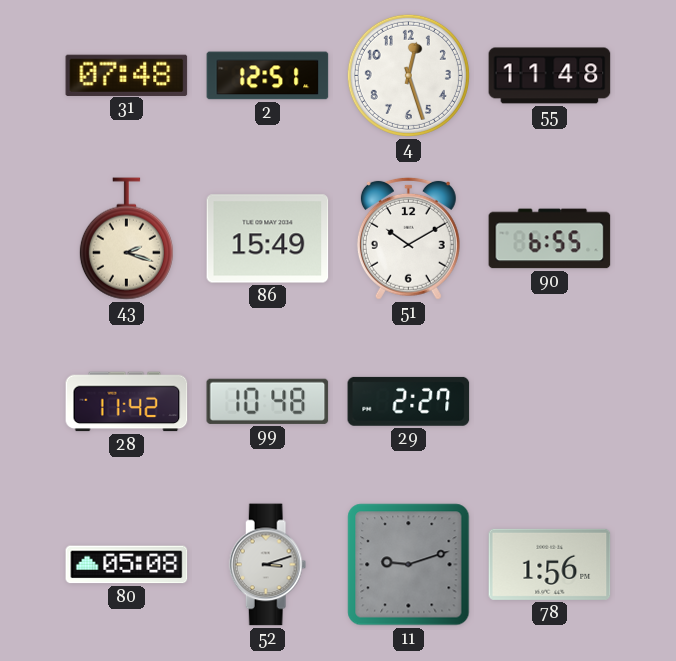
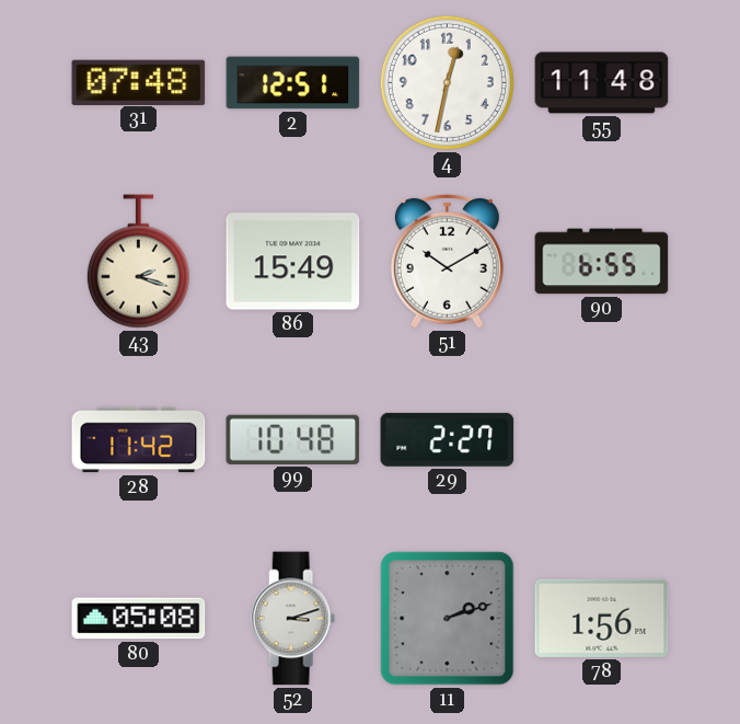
4: 12:27 -> 12:32 (447, 82)
11: 9:12 -> 2:12 (448, 619)
